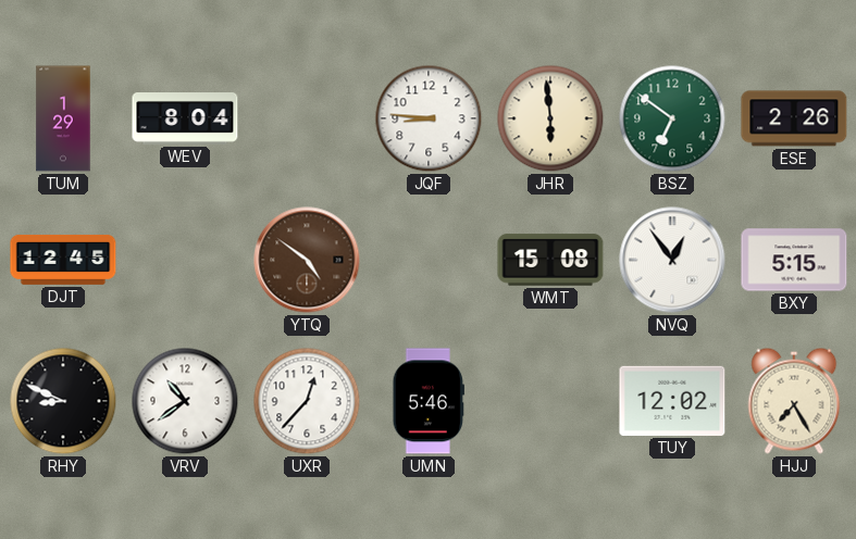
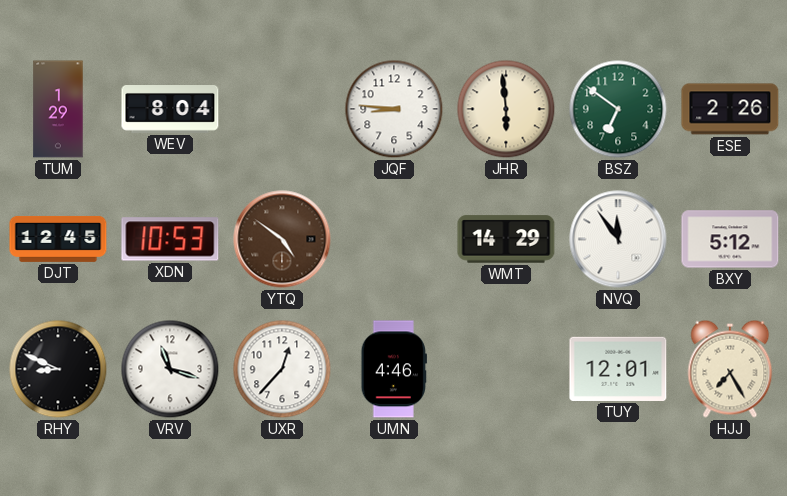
XDN: none -> 10:53 (170, 239)
WMT: 15:08 -> 14:29 (506, 239)
NVQ: 12:54 -> 11:54 (618, 239)
BXY: 5:15 -> 5:12 (730, 239)
VRV: 10:39 -> 11:18 (170, 369)
UMN: 5:46 -> 4:46 (394, 369)
TUY: 12:02 -> 12:01 (618, 369)
